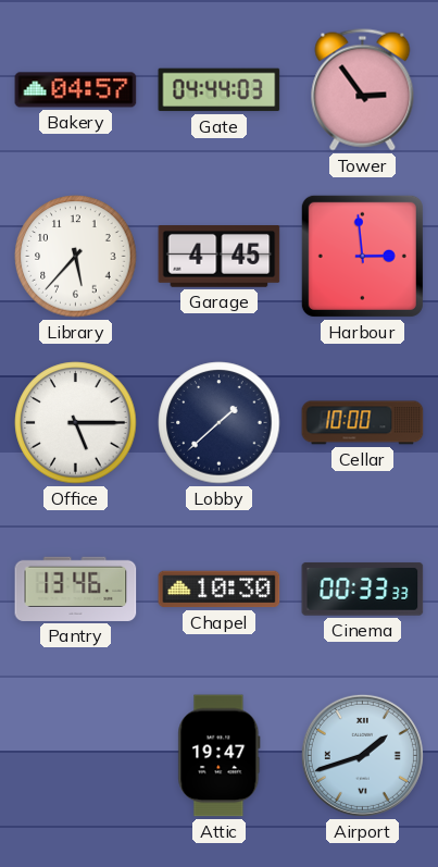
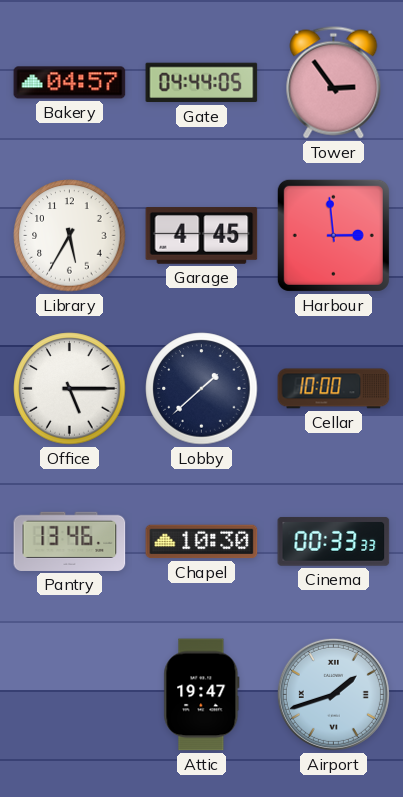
Gate: 04:44:03 -> 04:44:05 (202, 83)
Library: 5:37 -> 5:35 (70, 236)
